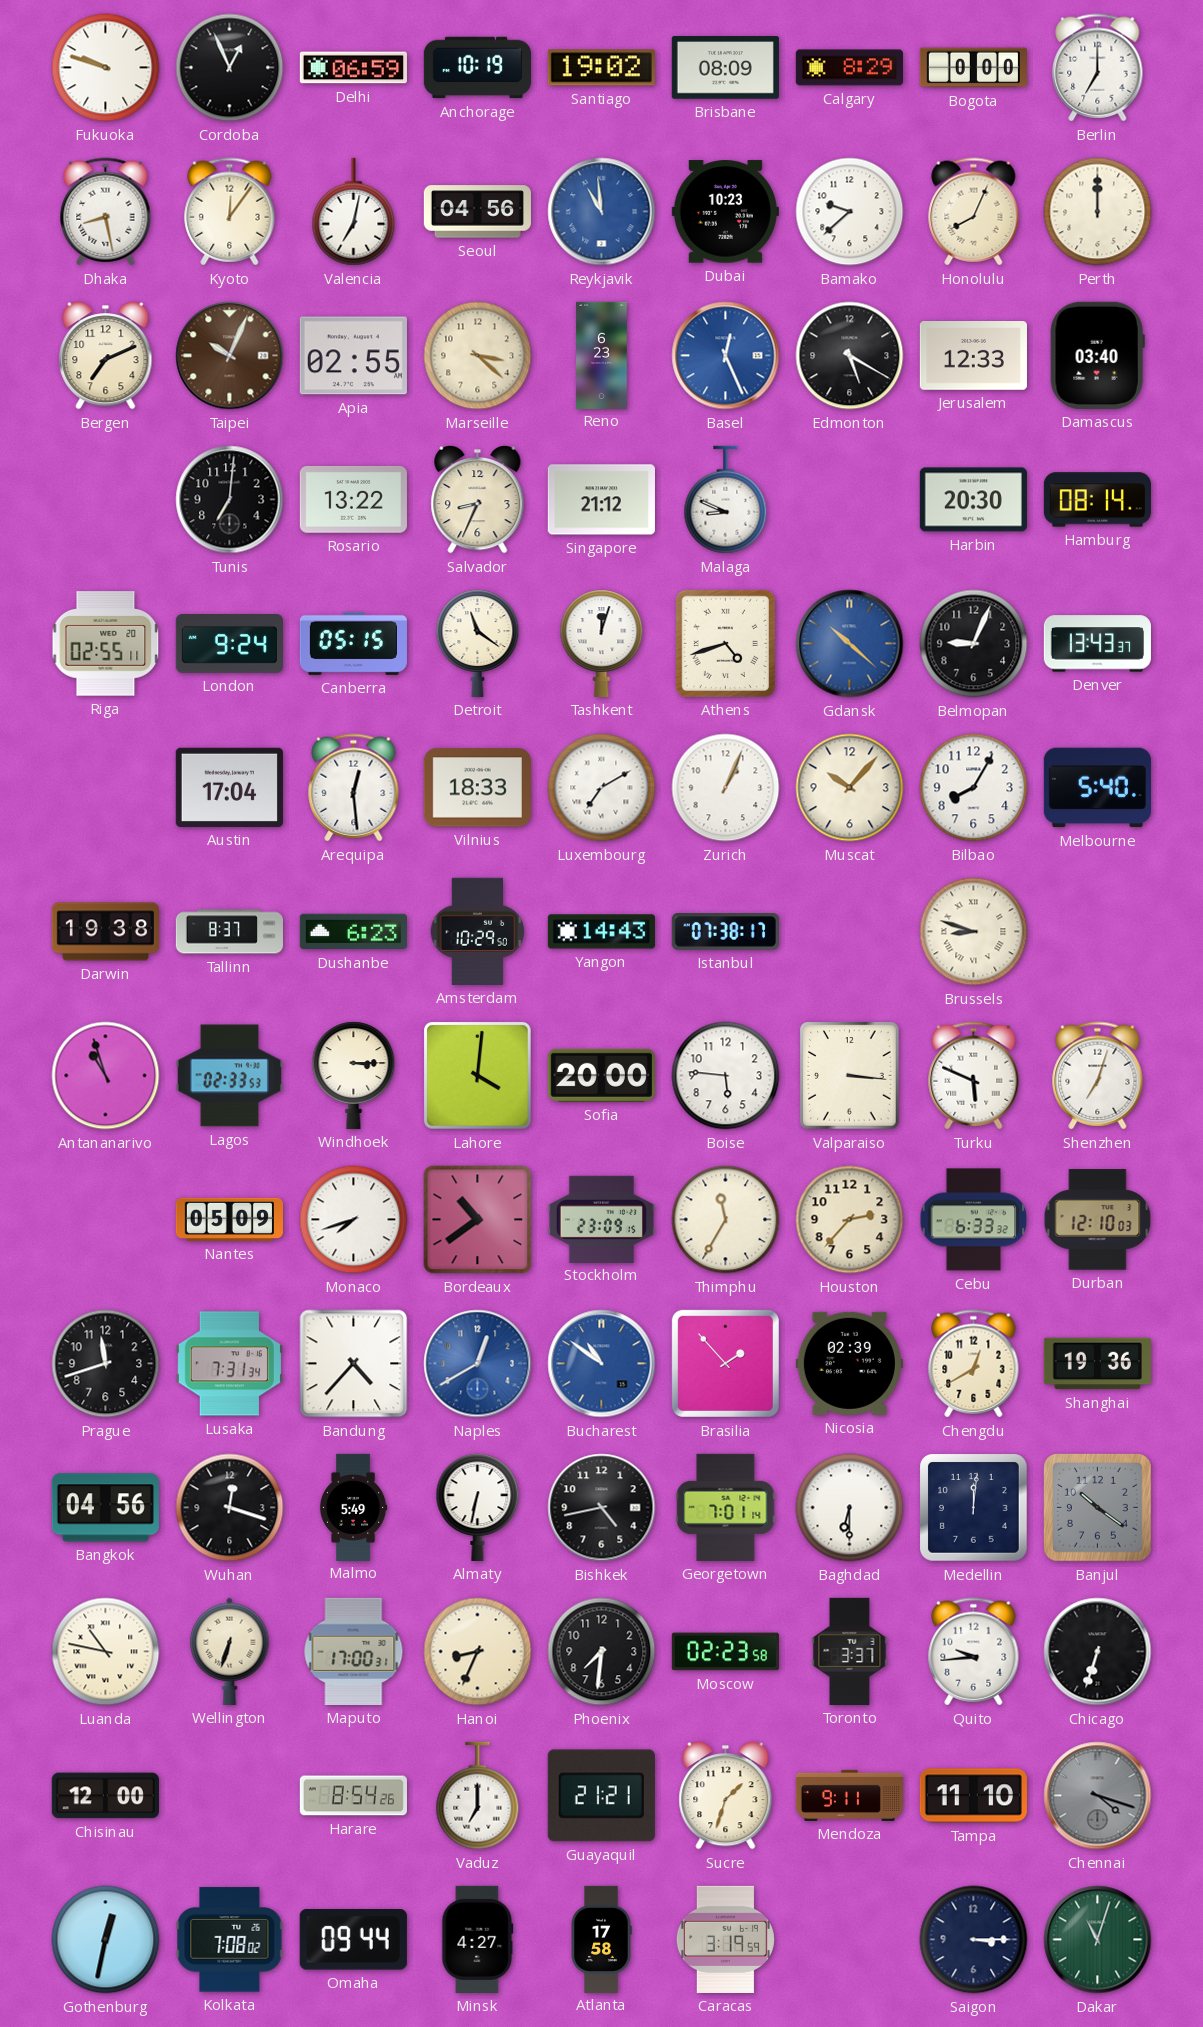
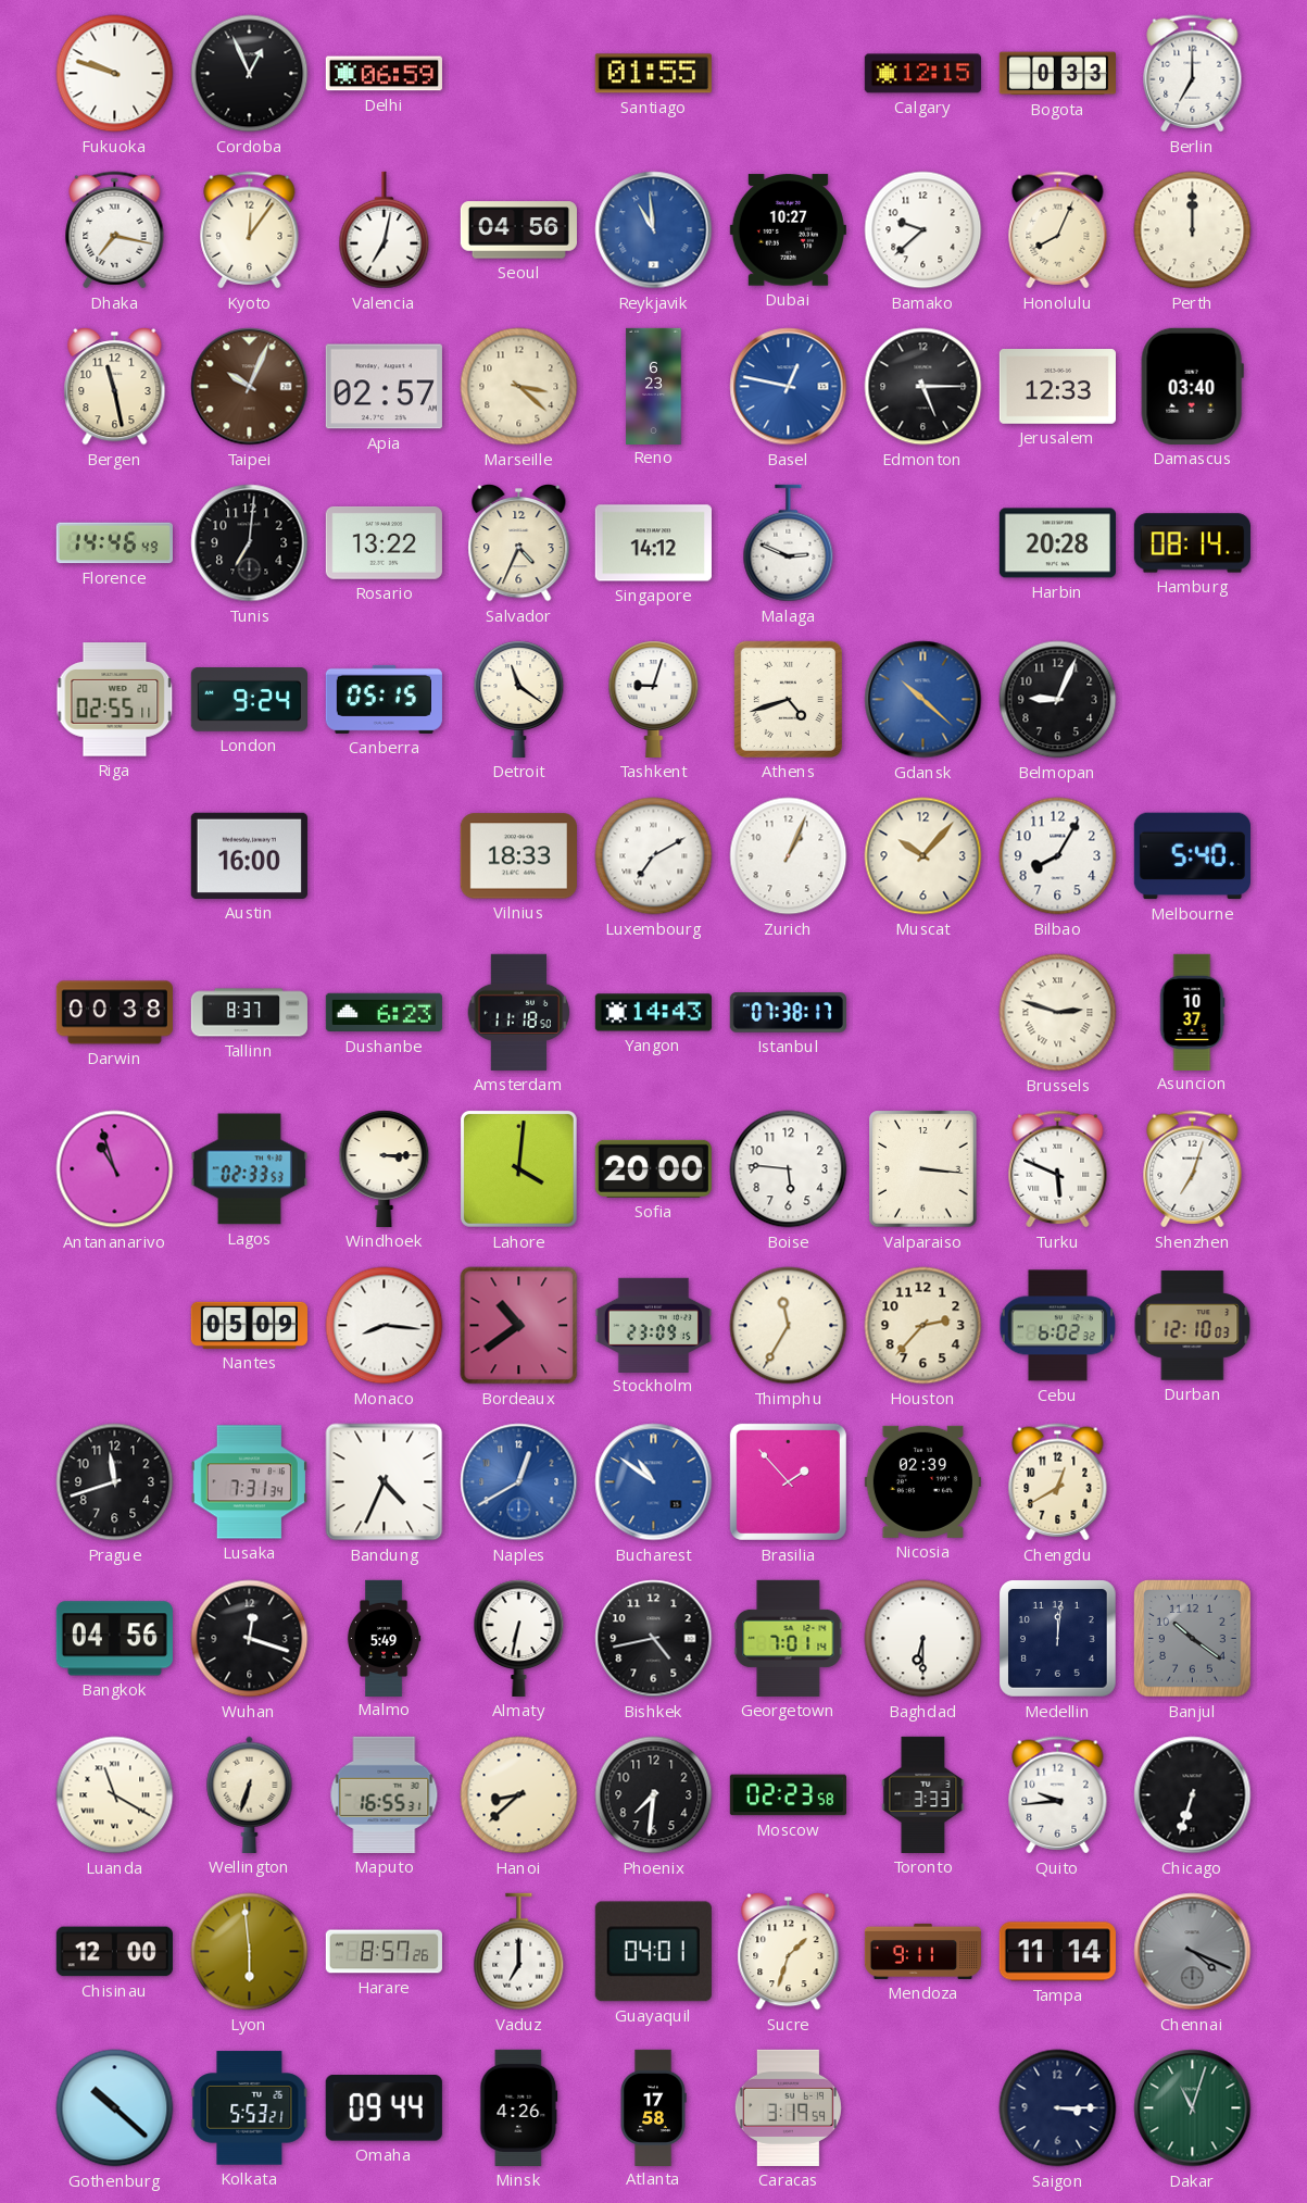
Anchorage: 10:19 -> none (477, 68)
Santiago: 19:02 -> 01:55 (653, 74)
Brisbane: 08:09 -> none (725, 68)
Calgary: 8:29 -> 12:15 (922, 74)
Bogota: 0:00 -> 0:33 (1057, 74)
Dhaka: 8:28 -> 7:17 (115, 230)
Dubai: 10:23 -> 10:27 (788, 230)
Bergen: 7:11 -> 11:28 (115, 387)
Apia: 02:55 -> 02:57 (384, 387)
Basel: 12:26 -> 12:47 (789, 387)
Edmonton: 5:20 -> 5:15 (923, 387)
Florence: none -> 14:46 (114, 543)
Salvador: 8:34 -> 4:34 (519, 543)
Singapore: 21:12 -> 14:12 (653, 543)
Malaga: 8:49 -> 2:49 (789, 543)
Harbin: 20:30 -> 20:28 (1057, 543)
Tashkent: 12:03 -> 9:03 (654, 699)
Denver: 13:43 -> none (1097, 644)
Austin: 17:04 -> 16:00 (249, 855)
Arequipa: 12:29 -> none (354, 788)
Darwin: 19:38 -> 00:38 (114, 1013)
Amsterdam: 10:29 -> 11:18 (519, 1012)
Brussels: 8:48 -> 2:48 (1058, 1013)
Asuncion: none -> 10:37 (1192, 1012)
Monaco: 7:42 -> 8:16 (385, 1326)
Cebu: 6:33 -> 6:02 (1058, 1326)
Bandung: 4:37 -> 4:34 (385, 1482)
Shanghai: 19:36 -> none (1097, 1364)
Luanda: 10:47 -> 11:20 (115, 1795)
Maputo: 17:00 -> 16:55 (385, 1794)
Hanoi: 8:34 -> 8:38 (519, 1795)
Toronto: 3:37 -> 3:33 (923, 1794)
Lyon: none -> 5:59 (250, 1952)
Harare: 8:54 -> 8:57 (384, 1952)
Guayaquil: 21:21 -> 04:01 (653, 1952)
Tampa: 11:10 -> 11:14 (1057, 1952)
Chennai: 4:18 -> 4:19 (1193, 1952)
Gothenburg: 12:32 -> 10:22 (115, 2108)
Kolkata: 7:08 -> 5:53 (250, 2108)
Minsk: 4:27 -> 4:26 (519, 2107)
